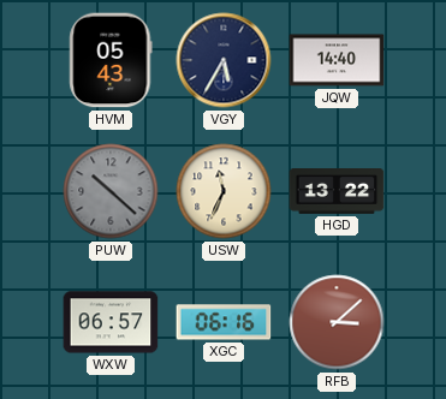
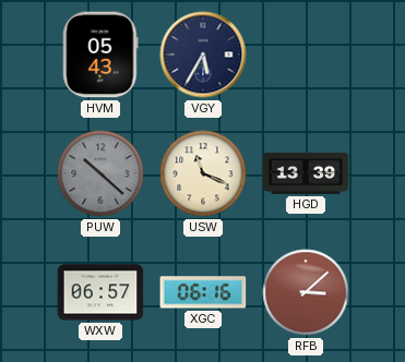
JQW: 14:40 -> none (337, 60)
USW: 11:34 -> 11:19 (203, 173)
HGD: 13:22 -> 13:39 (306, 174)
